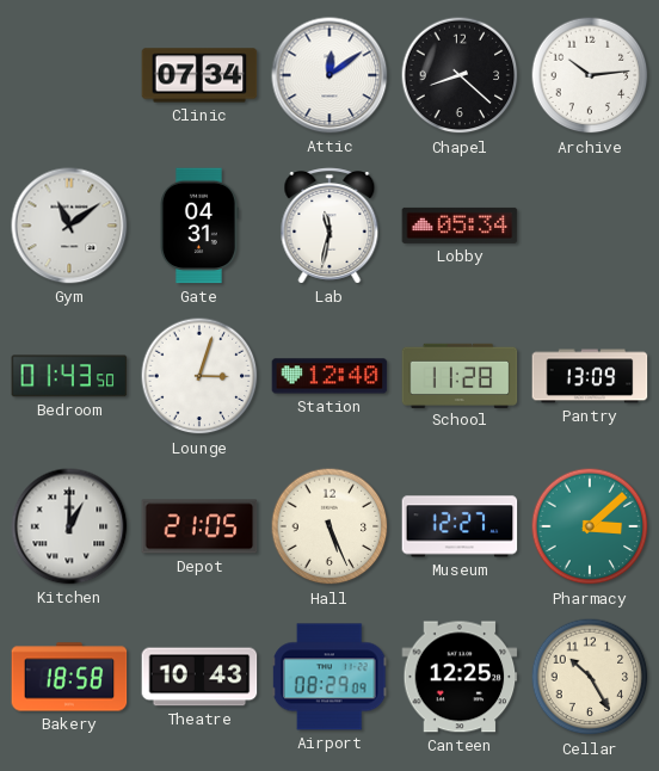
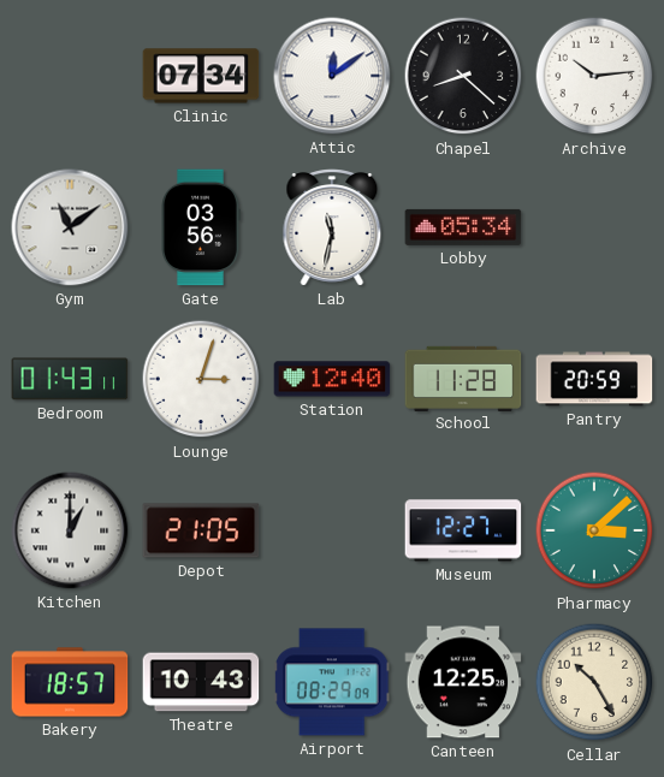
Gate: 04:31 -> 03:56 (201, 227)
Bedroom: 01:43:50 -> 01:43:11 (70, 379)
Pantry: 13:09 -> 20:59 (594, 379)
Hall: 5:26 -> none (329, 526)
Bakery: 18:58 -> 18:57 (70, 682)
